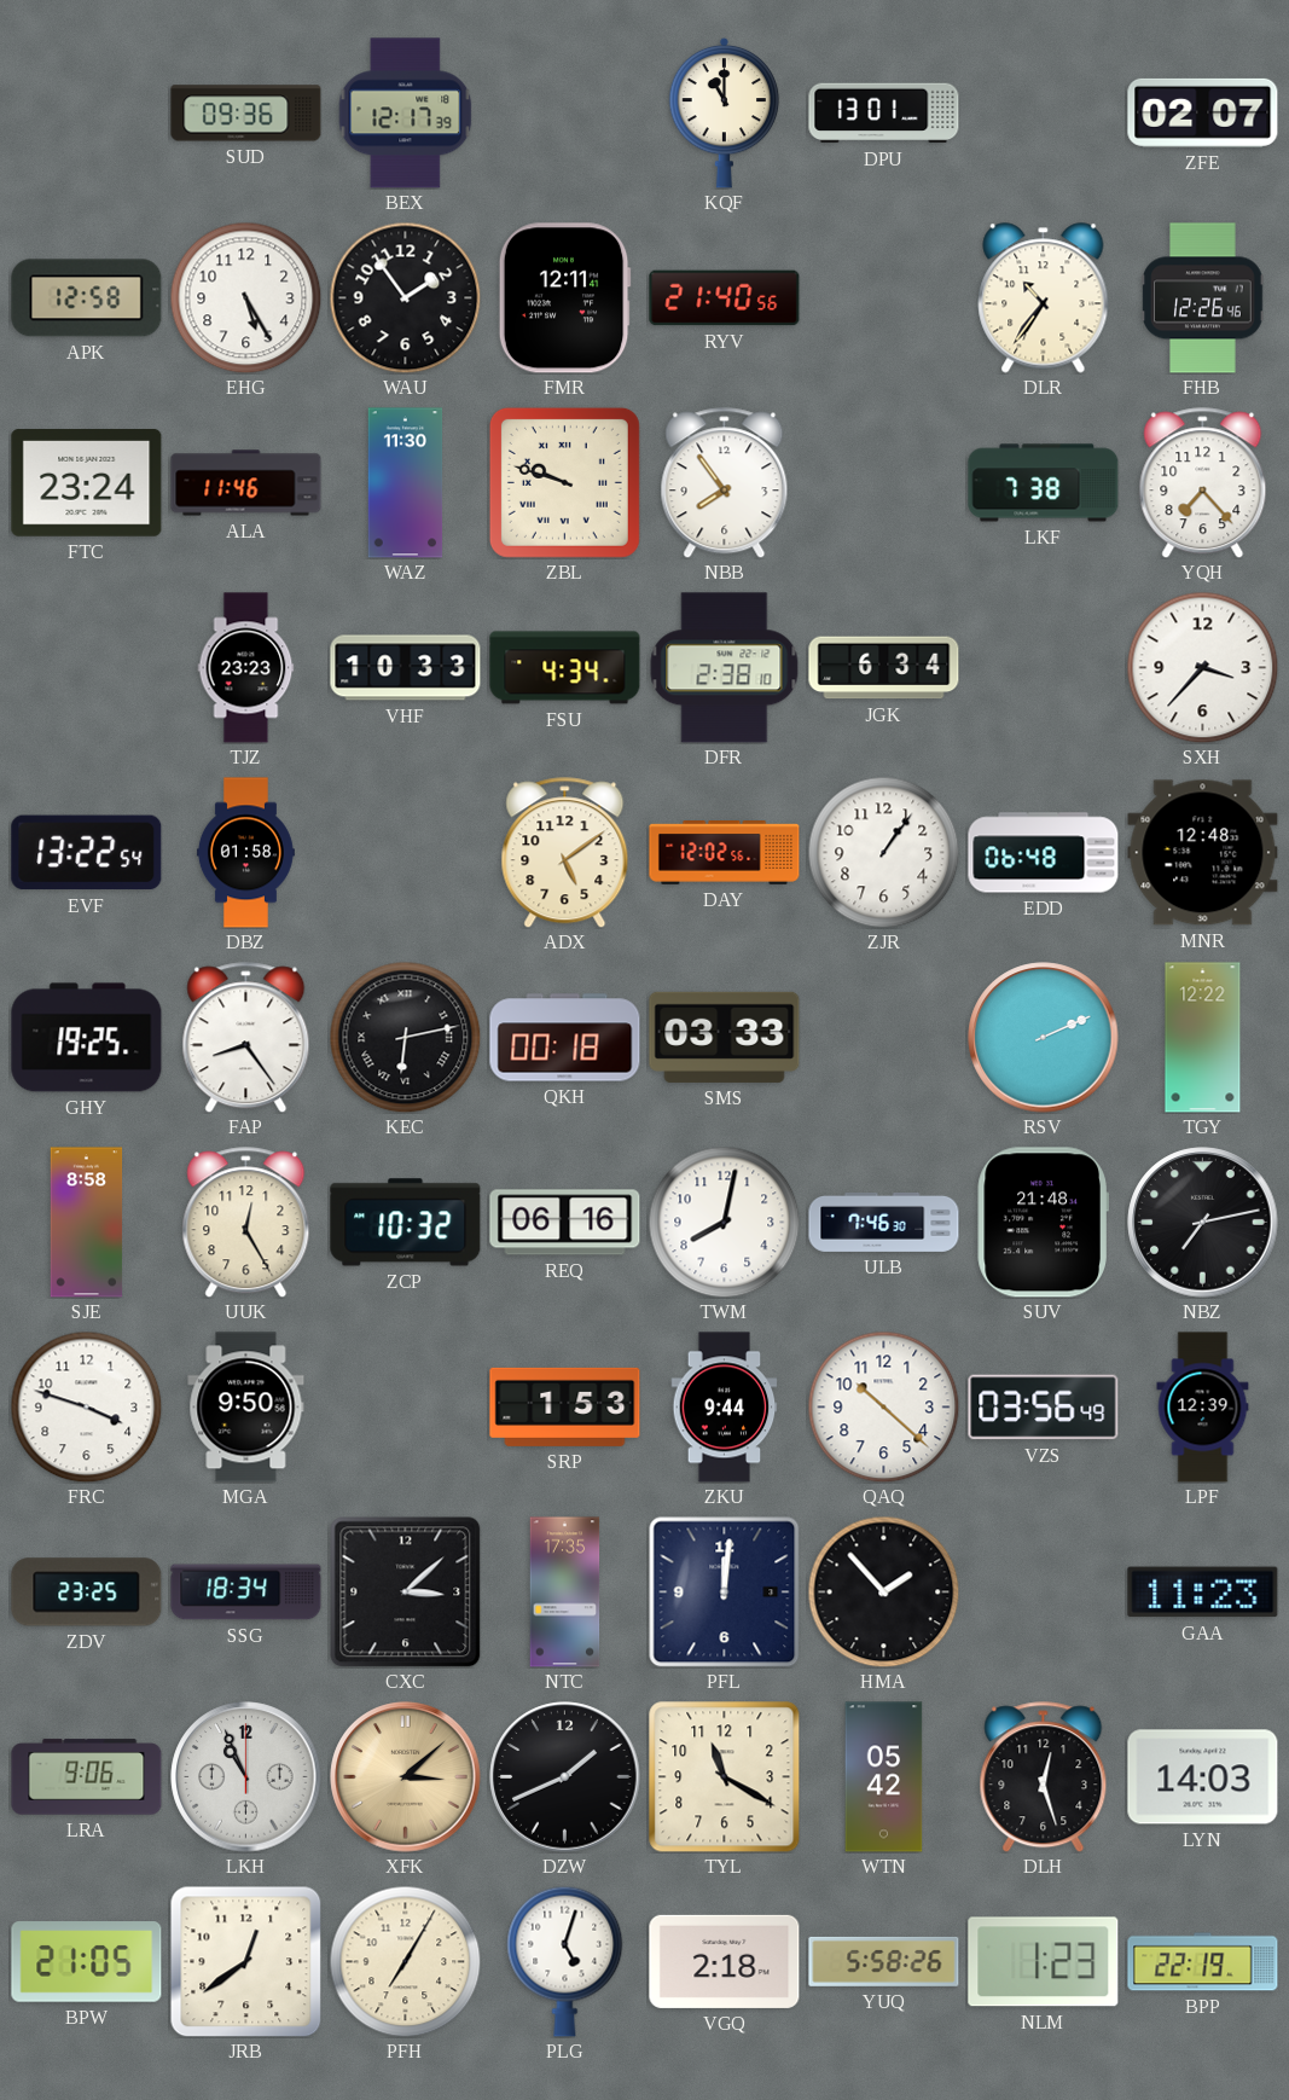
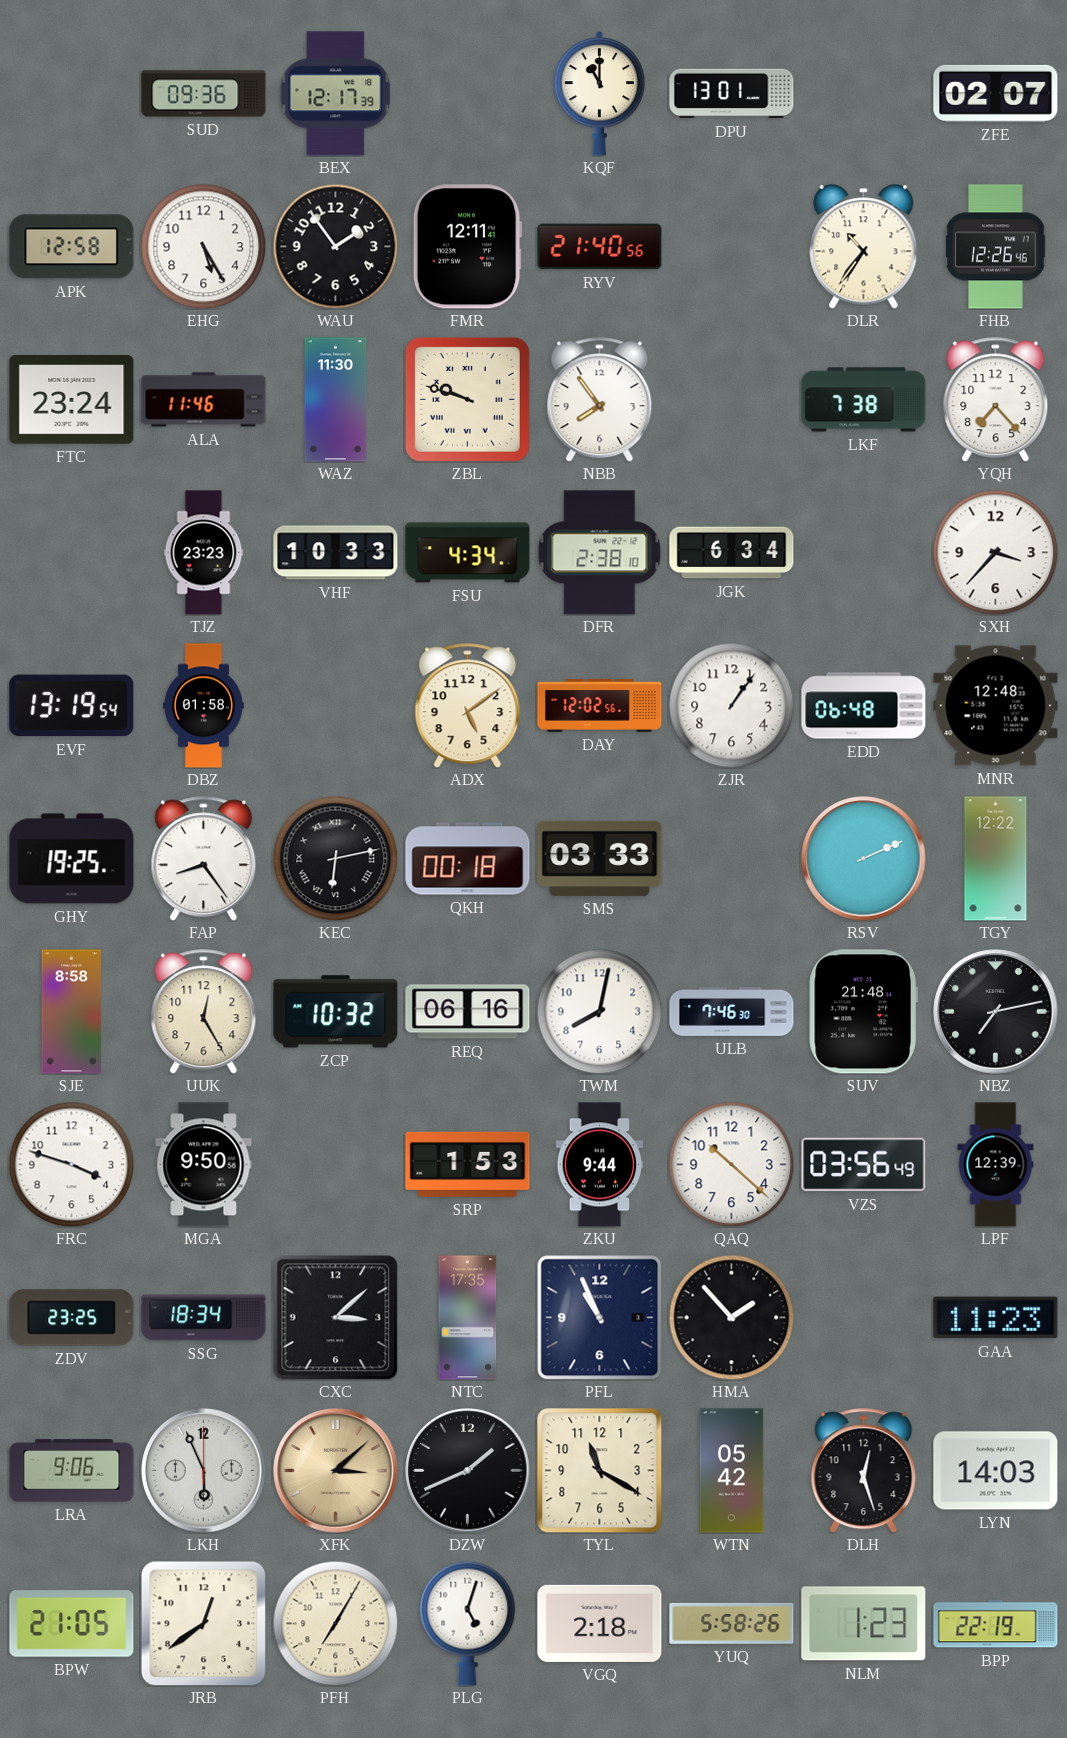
EVF: 13:22 -> 13:19 (72, 706)
PFL: 12:01 -> 10:56 (599, 1317)
LKH: 10:56 -> 5:56 (204, 1471)
